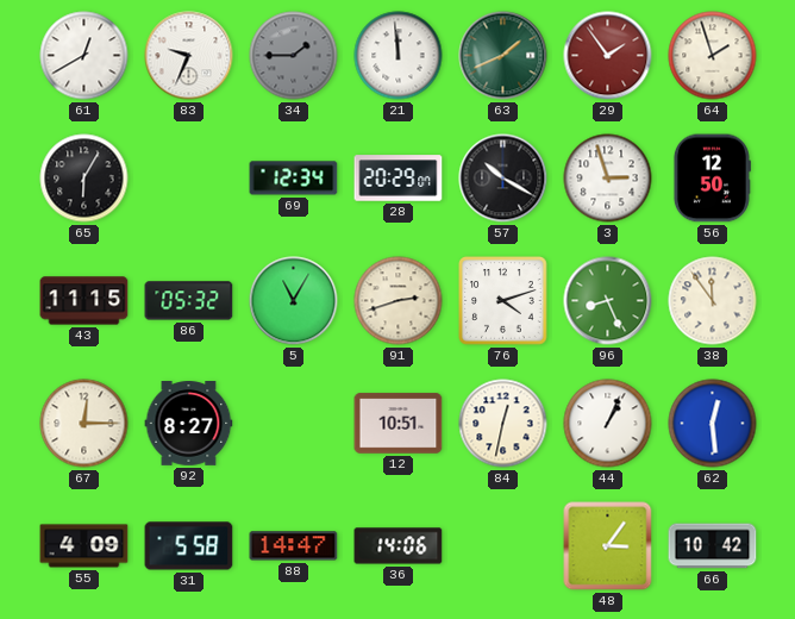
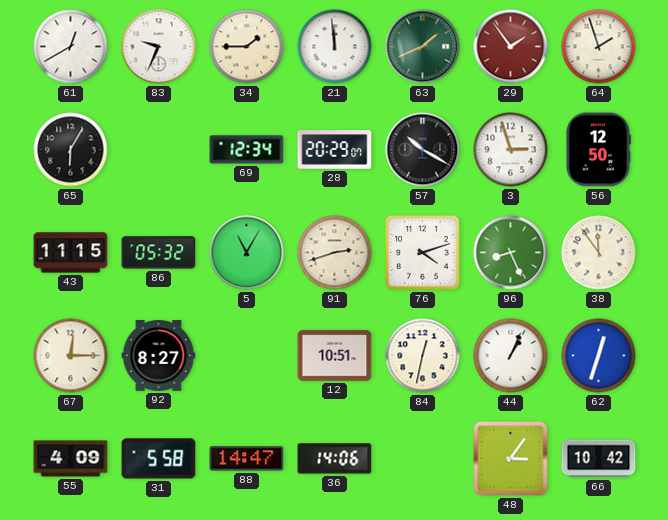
34 dial: grey -> cream (247, 47)
62: 12:29 -> 12:33 (599, 356)
